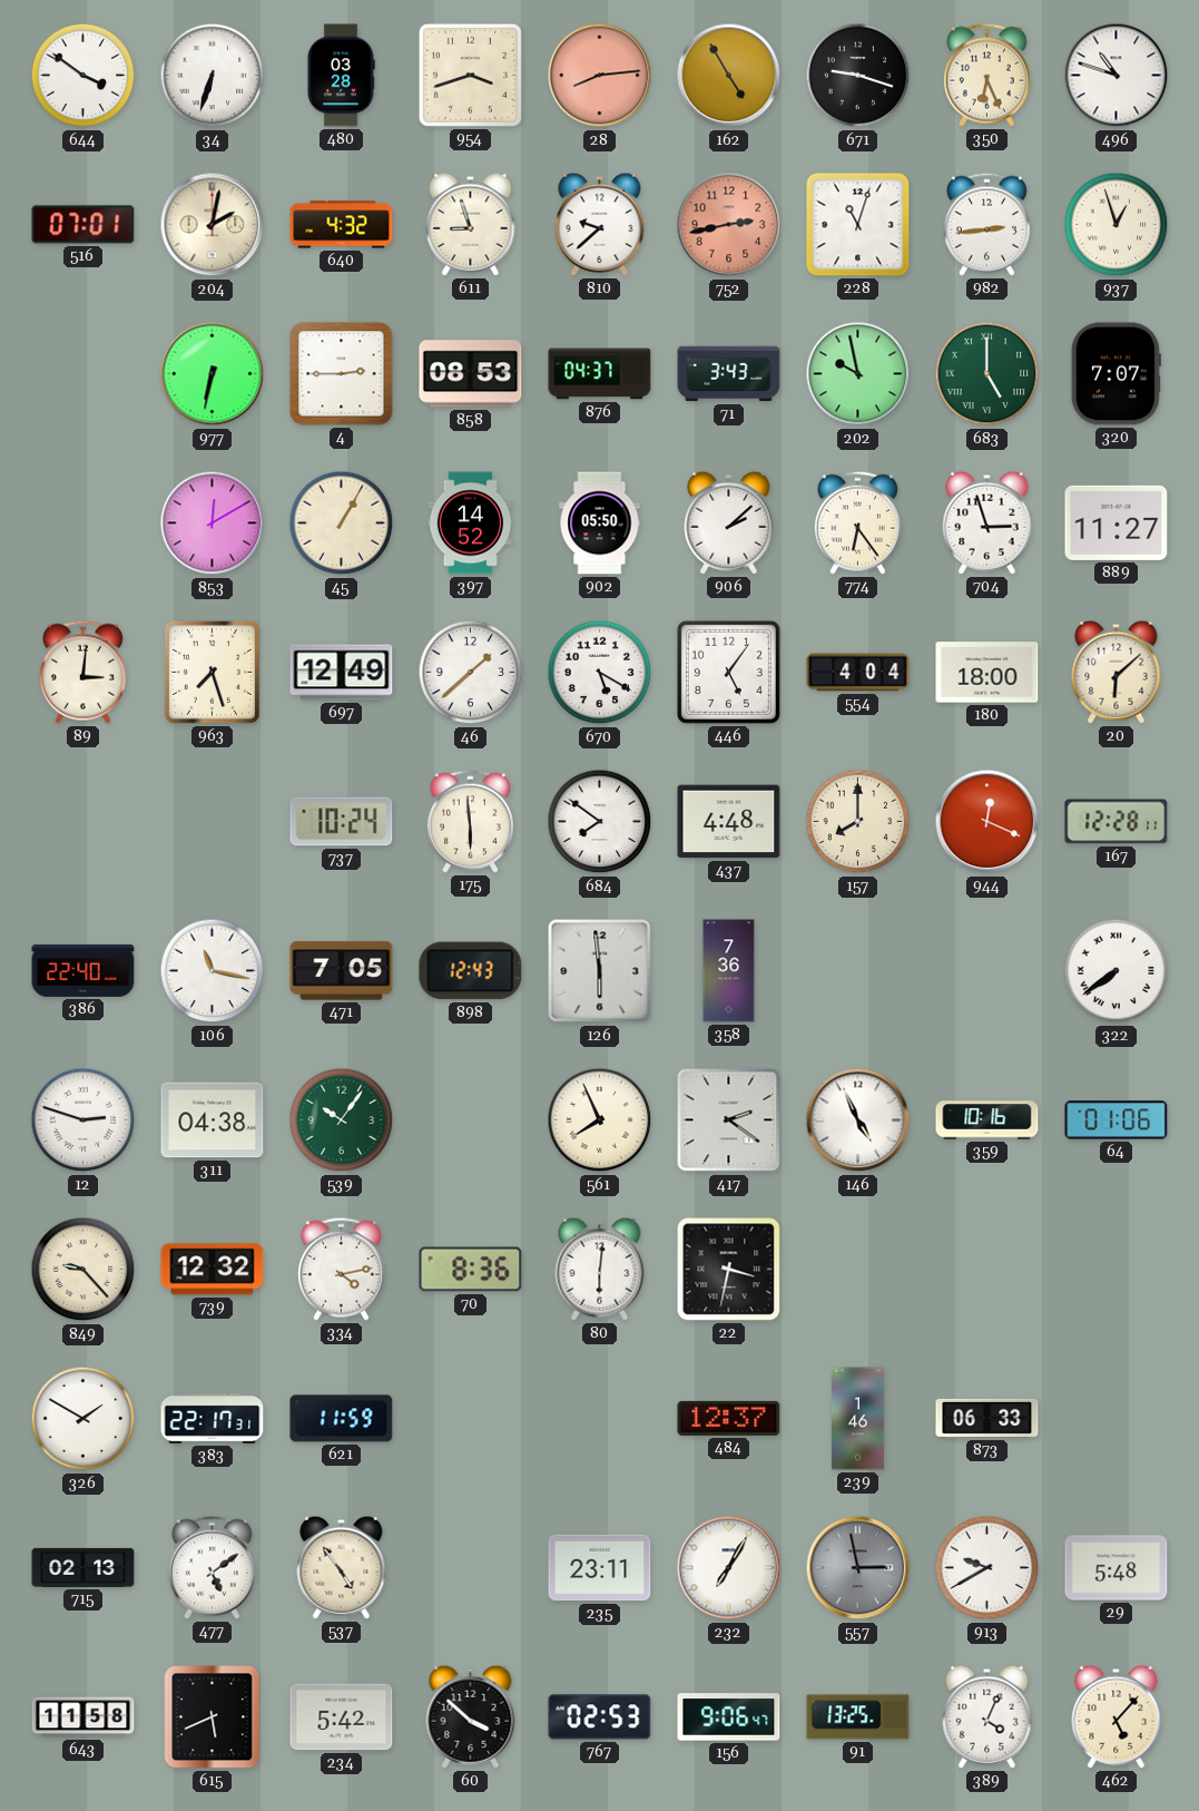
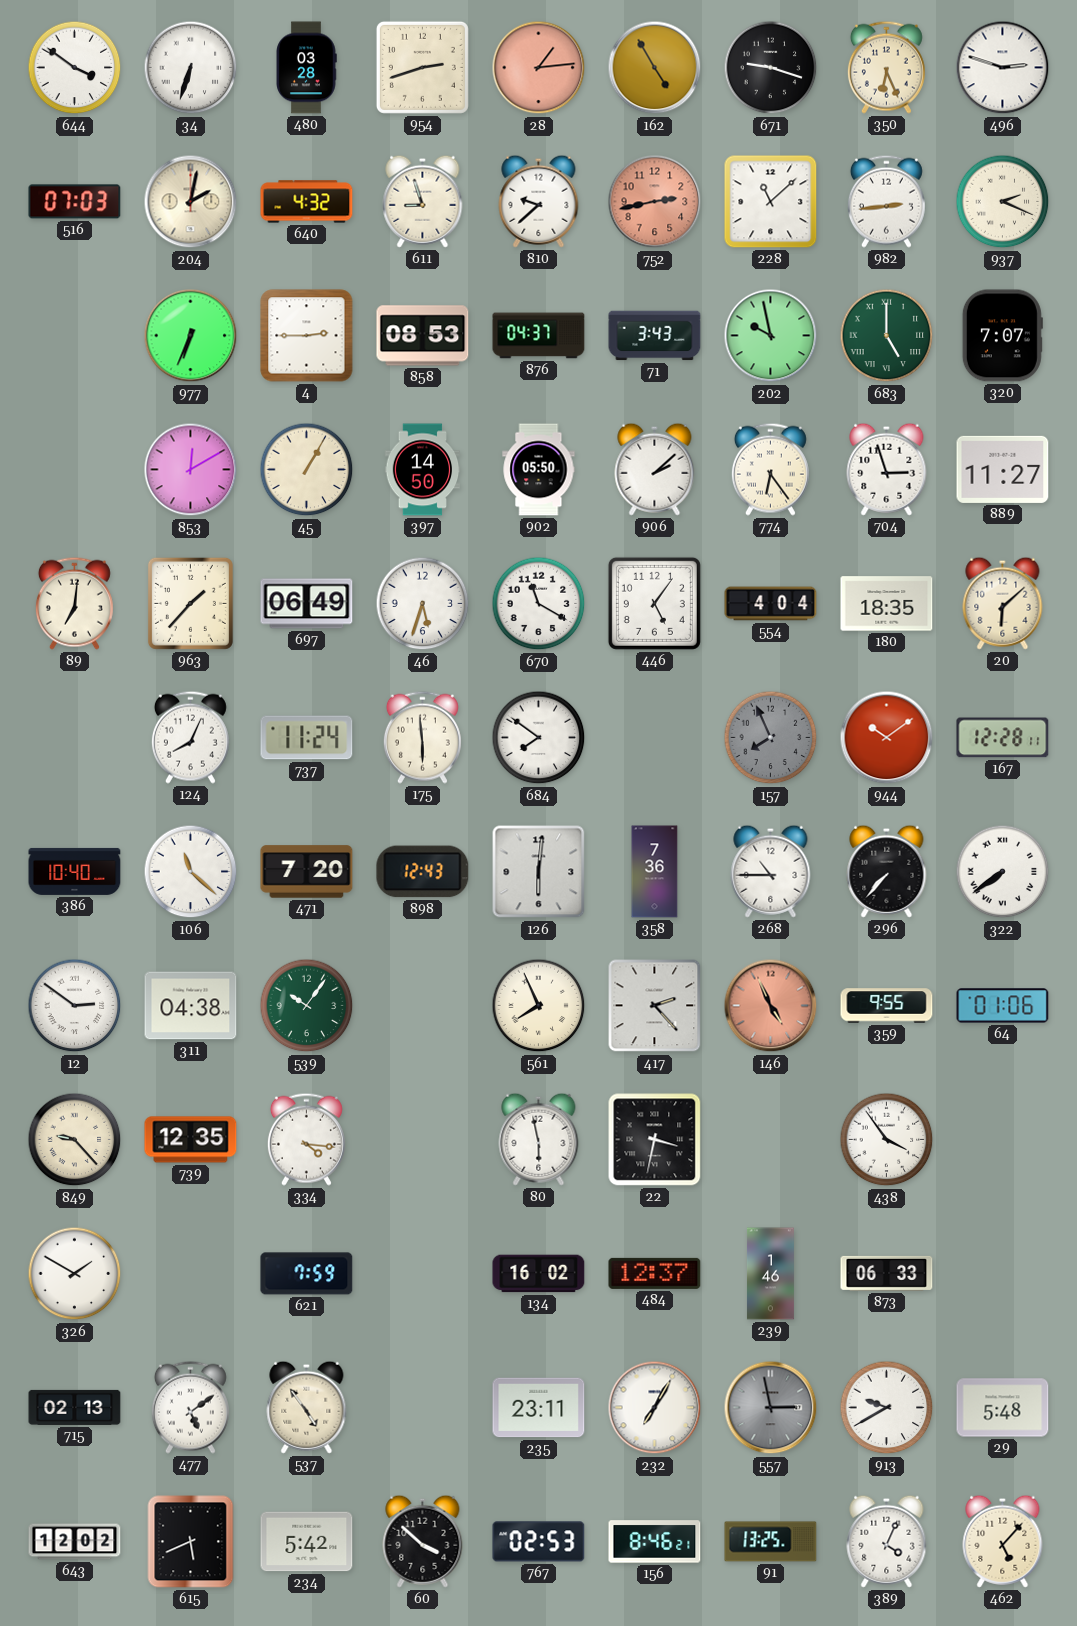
954: 3:42 -> 2:42 (422, 67)
28: 8:14 -> 1:14 (539, 68)
496: 10:48 -> 2:48 (1003, 68)
516: 07:01 -> 07:03 (75, 202)
228: 11:03 -> 11:08 (771, 202)
937: 12:57 -> 2:19 (1003, 202)
977: 6:32 -> 6:34 (191, 336)
397: 14:52 -> 14:50 (423, 470)
89: 3:01 -> 7:01 (74, 603)
963: 7:27 -> 1:37 (190, 603)
697: 12:49 -> 06:49 (307, 604)
46: 1:38 -> 5:33 (423, 604)
670: 5:20 -> 11:20 (539, 604)
180: 18:00 -> 18:35 (887, 604)
124: none -> 8:04 (190, 737)
737: 10:24 -> 11:24 (307, 738)
437: 4:48 -> none (729, 822)
157: 8:00 -> 7:56 (771, 738)
157 dial: cream -> grey (771, 738)
944: 12:19 -> 10:09 (887, 738)
386: 22:40 -> 10:40 (75, 871)
106: 11:17 -> 11:22 (191, 872)
471: 7:05 -> 7:20 (307, 872)
126: 5:59 -> 6:01 (539, 872)
268: none -> 10:45 (771, 871)
296: none -> 7:37 (887, 871)
12: 2:48 -> 2:51 (75, 1006)
417: 2:21 -> 2:23 (655, 1006)
146 dial: white -> salmon (771, 1006)
359: 10:16 -> 9:55 (887, 1006)
739: 12:32 -> 12:35 (191, 1140)
334: 4:13 -> 4:16 (306, 1139)
70: 8:36 -> none (471, 1270)
80: 6:01 -> 5:58 (539, 1139)
438: none -> 3:54 (887, 1140)
383: 22:17 -> none (213, 1418)
621: 11:59 -> 7:59 (307, 1274)
134: none -> 16:02 (539, 1274)
643: 11:58 -> 12:02 (75, 1542)
156: 9:06 -> 8:46 (655, 1542)
